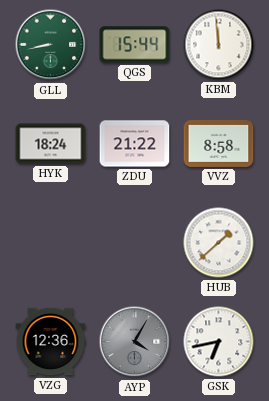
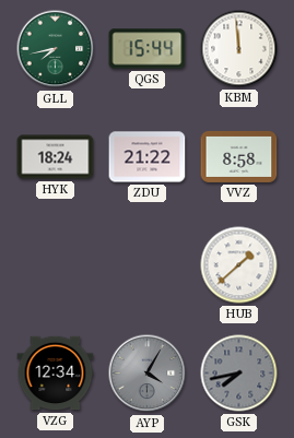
GLL: 8:43 -> 7:43 (56, 49)
VZG: 12:36 -> 12:34 (56, 374)
GSK: 6:43 -> 7:43 (239, 374)
GSK dial: white -> grey (239, 374)
